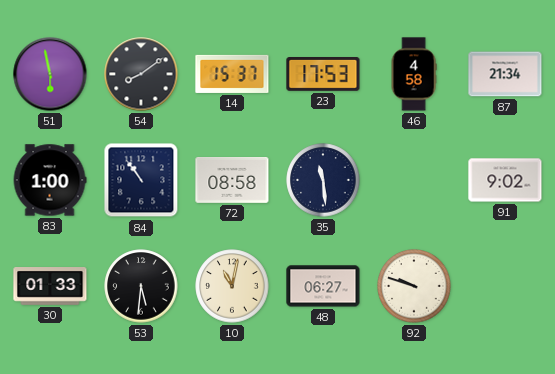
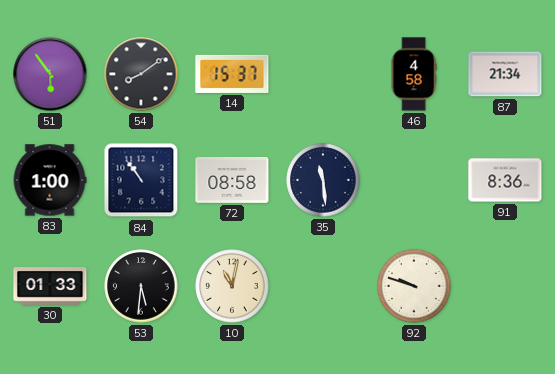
51: 5:58 -> 5:54 (50, 74)
23: 17:53 -> none (323, 75)
91: 9:02 -> 8:36 (505, 180)
48: 06:27 -> none (323, 286)
